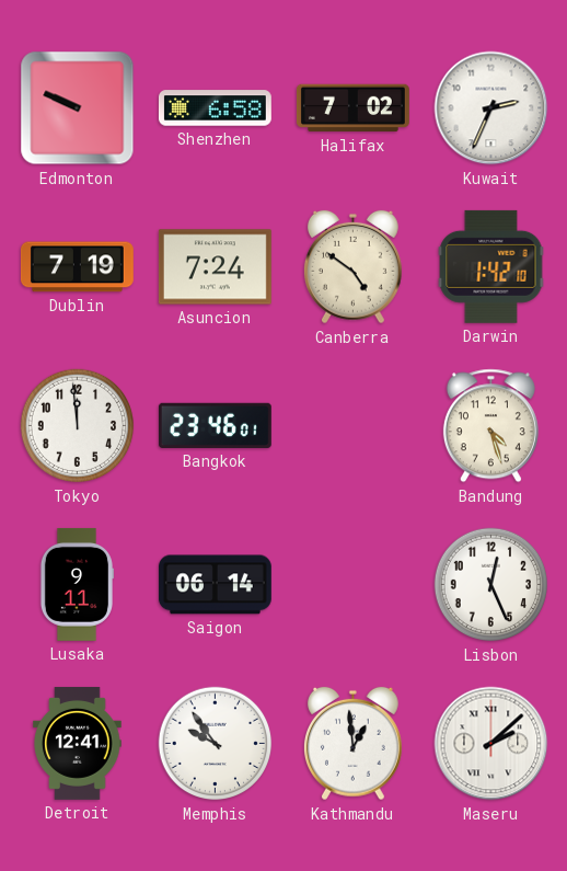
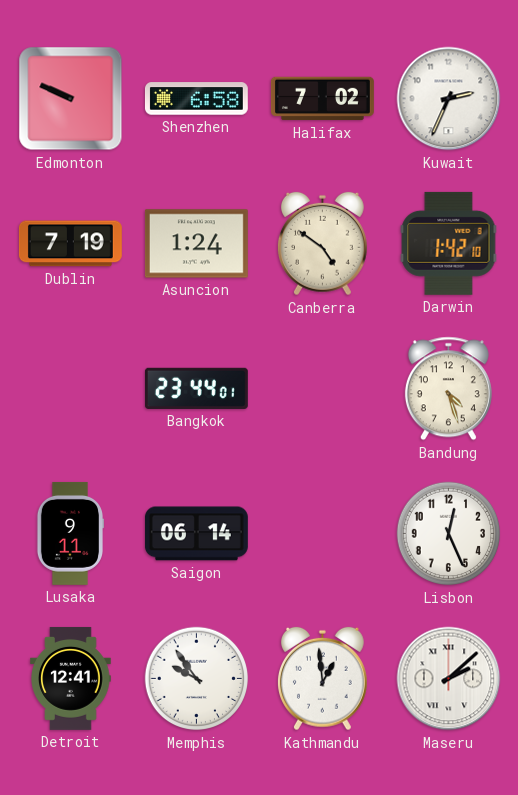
Asuncion: 7:24 -> 1:24 (196, 244)
Tokyo: 11:59 -> none (78, 426)
Bangkok: 23:46 -> 23:44 (196, 388)
